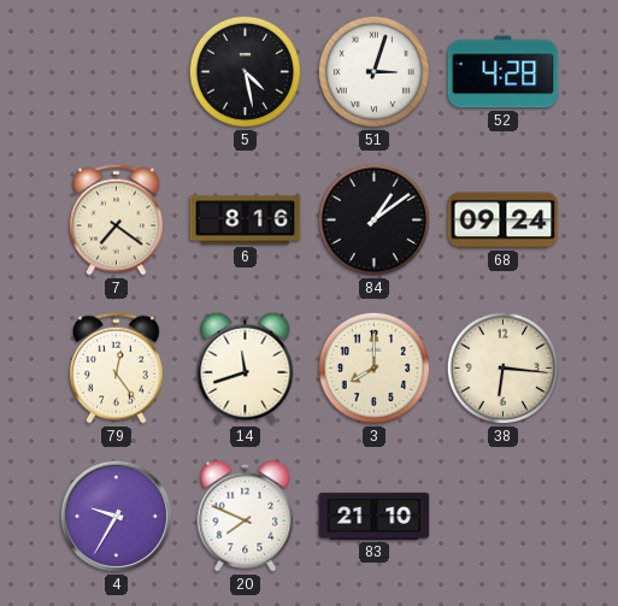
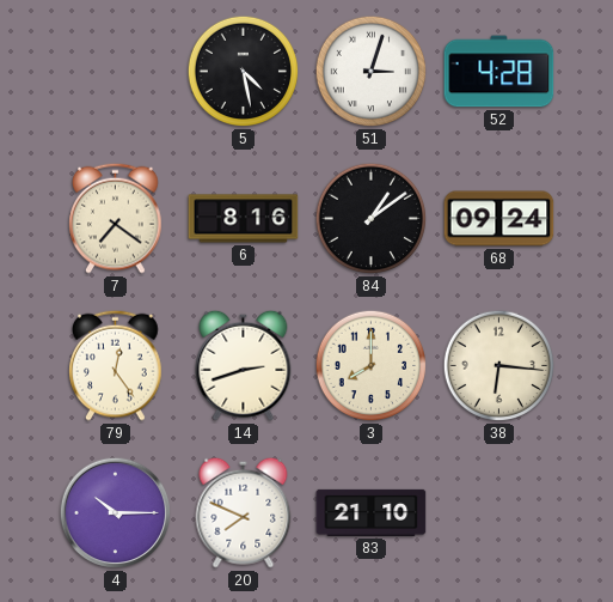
14: 11:42 -> 2:42 (244, 365)
4: 9:35 -> 10:15 (116, 513)
